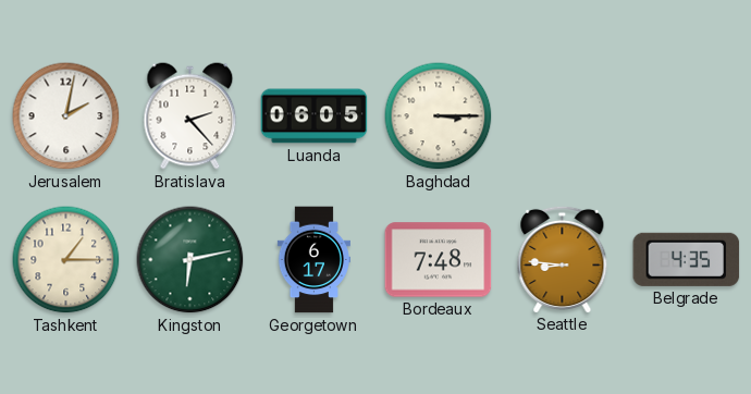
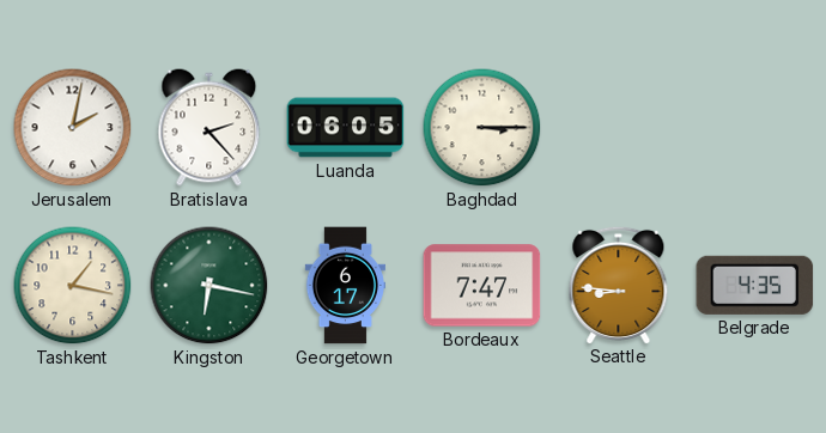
Tashkent: 1:15 -> 1:17 (73, 286)
Kingston: 6:13 -> 6:17 (209, 286)
Bordeaux: 7:48 -> 7:47 (482, 286)
